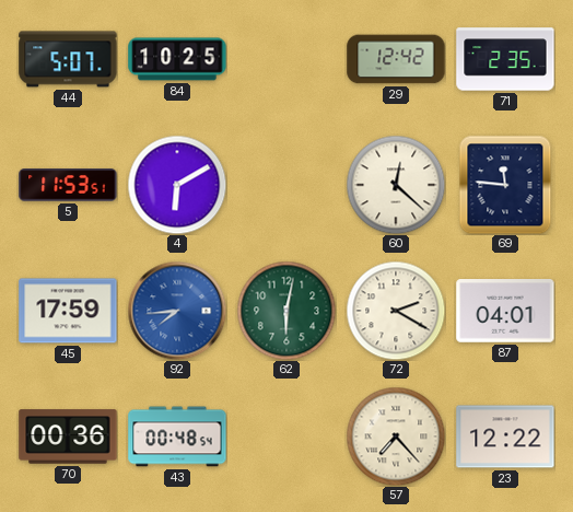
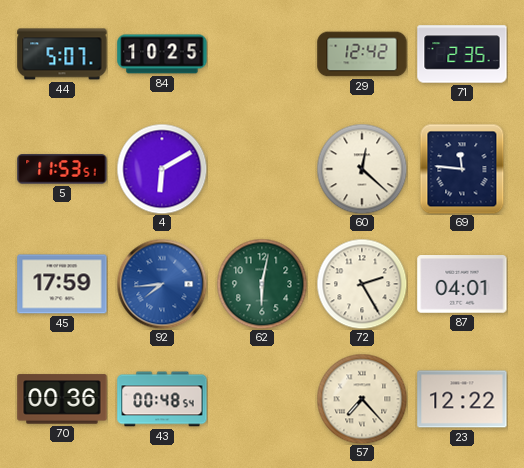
72: 2:20 -> 2:25 (362, 284)
